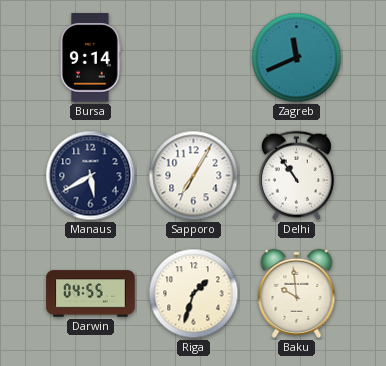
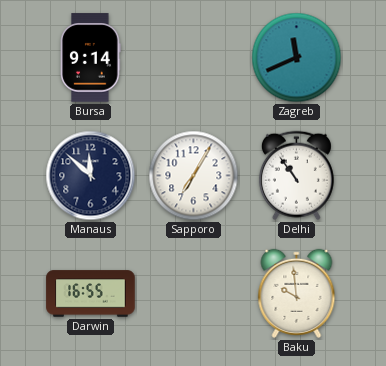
Manaus: 5:40 -> 11:52 (91, 176)
Darwin: 04:55 -> 16:55 (91, 294)
Riga: 1:33 -> none (194, 294)
